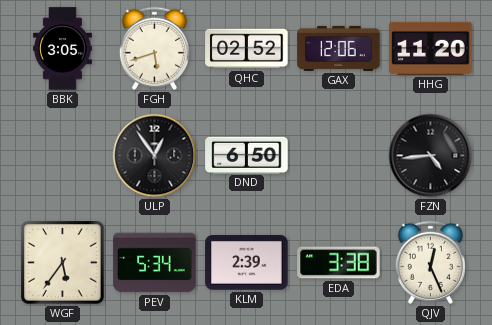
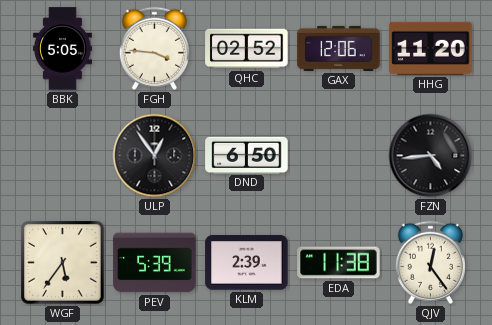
BBK: 3:05 -> 5:05 (62, 49)
FGH: 5:42 -> 3:46 (154, 48)
PEV: 5:34 -> 5:39 (155, 263)
EDA: 3:38 -> 11:38 (339, 263)
QJV: 12:26 -> 12:24 (430, 262)
